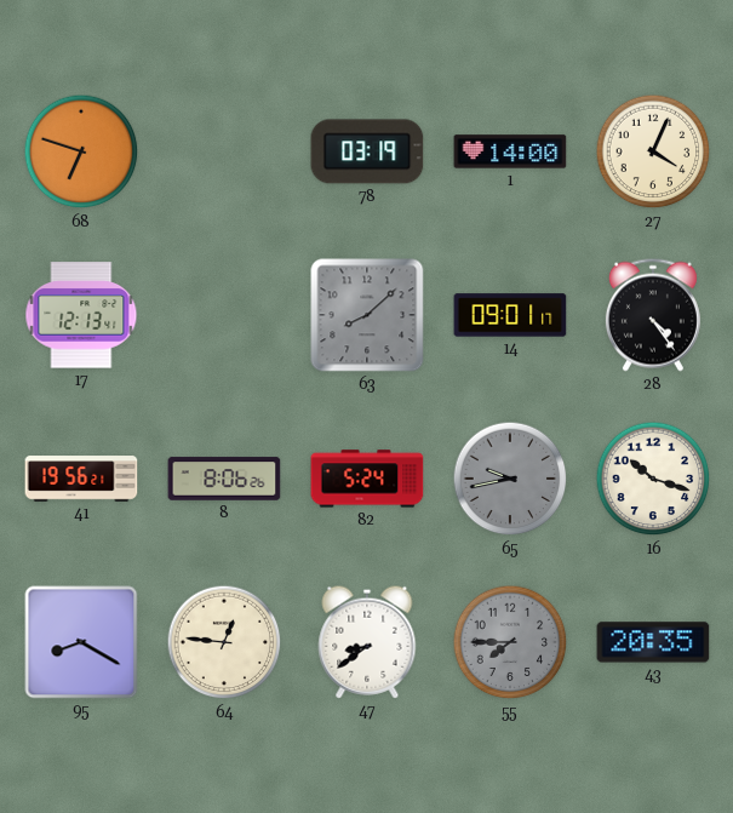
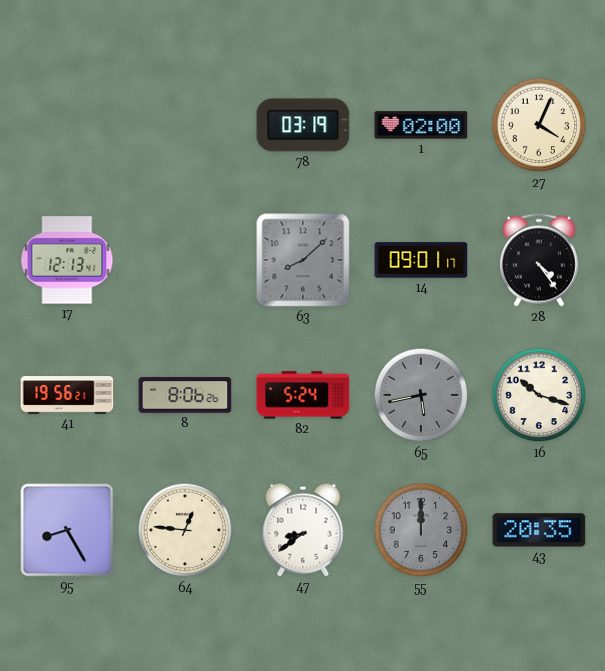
68: 6:48 -> none (81, 151)
1: 14:00 -> 02:00 (421, 125)
65: 9:43 -> 5:43 (421, 395)
95: 8:20 -> 8:25 (67, 530)
55: 7:45 -> 12:00 (421, 530)
